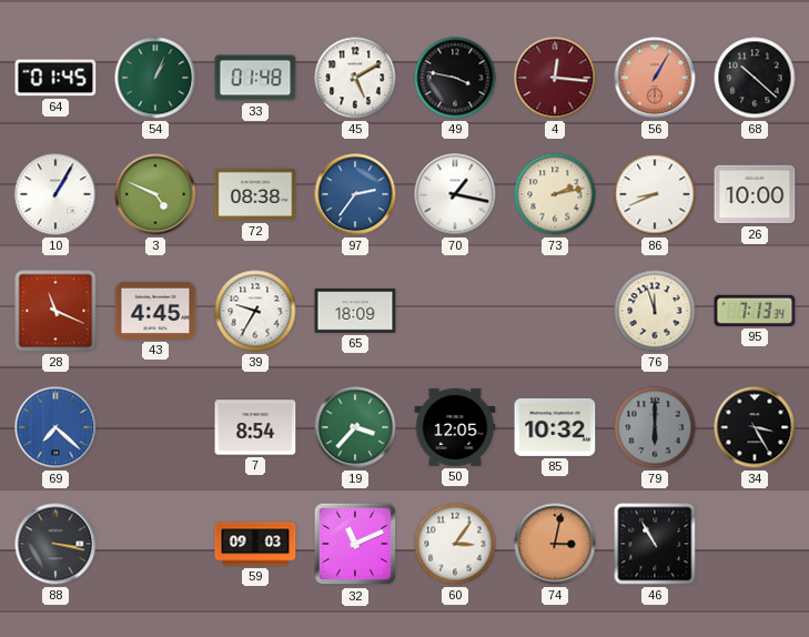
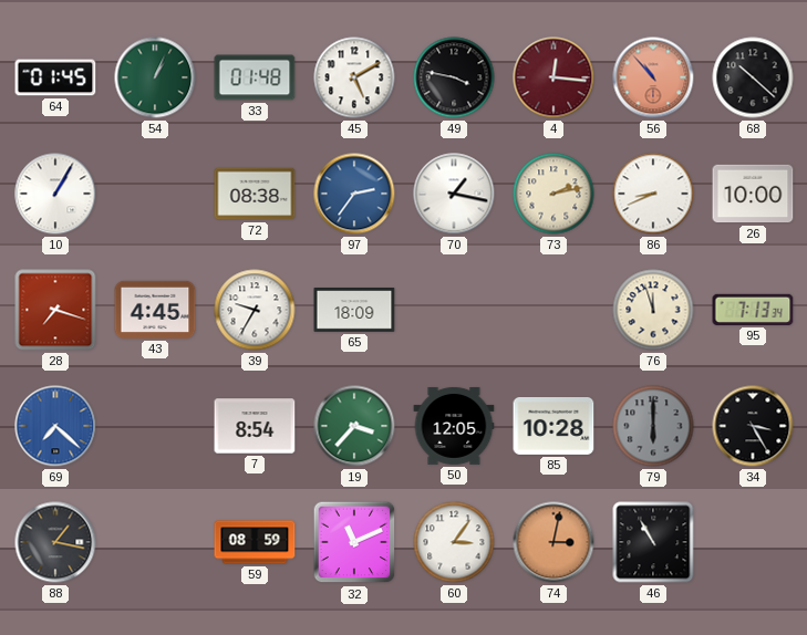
56: 1:05 -> 10:53 (653, 77)
3: 4:49 -> none (155, 194)
28: 11:19 -> 7:18 (55, 310)
85: 10:32 -> 10:28 (553, 426)
88: 3:17 -> 1:17 (55, 542)
59: 09:03 -> 08:59 (255, 542)
